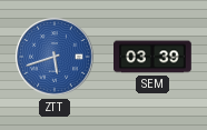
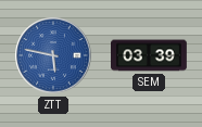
ZTT: 5:42 -> 5:47 (53, 55)
